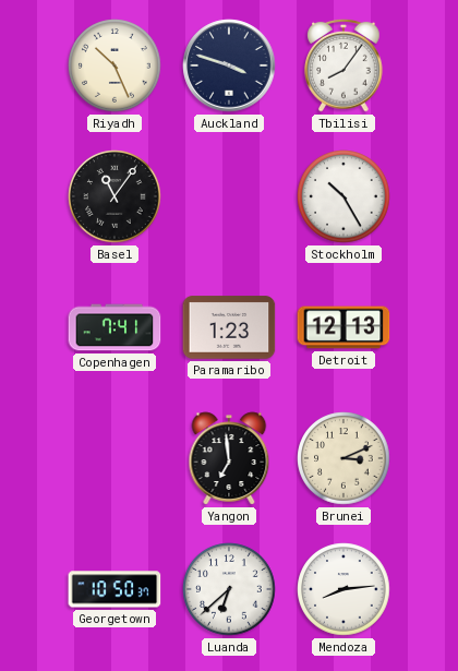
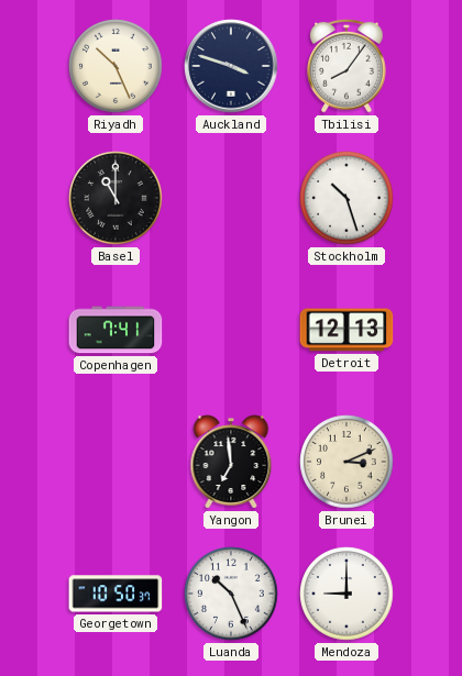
Basel: 11:06 -> 11:00 (116, 198)
Stockholm: 10:25 -> 10:27 (346, 198)
Paramaribo: 1:23 -> none (229, 327)
Luanda: 6:38 -> 10:26 (231, 594)
Mendoza: 8:14 -> 9:00 (346, 594)
